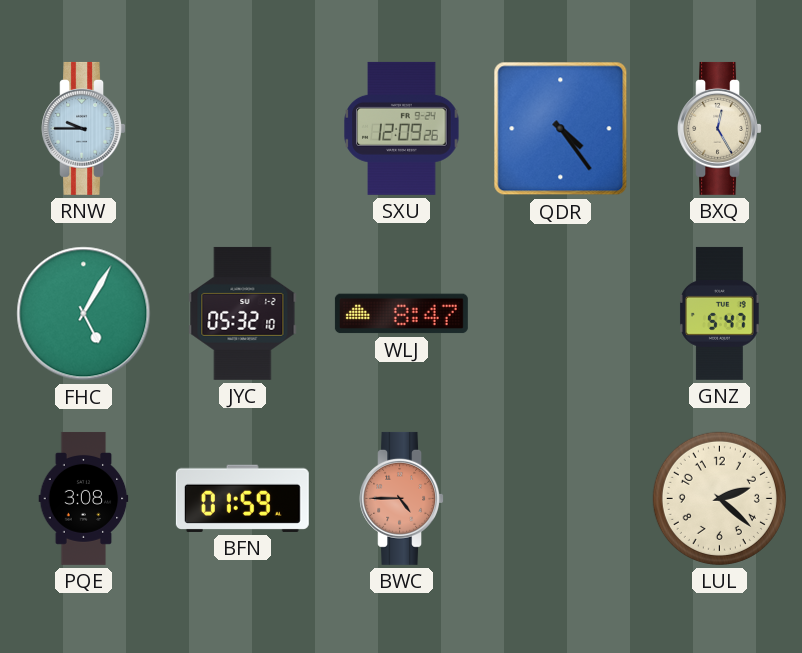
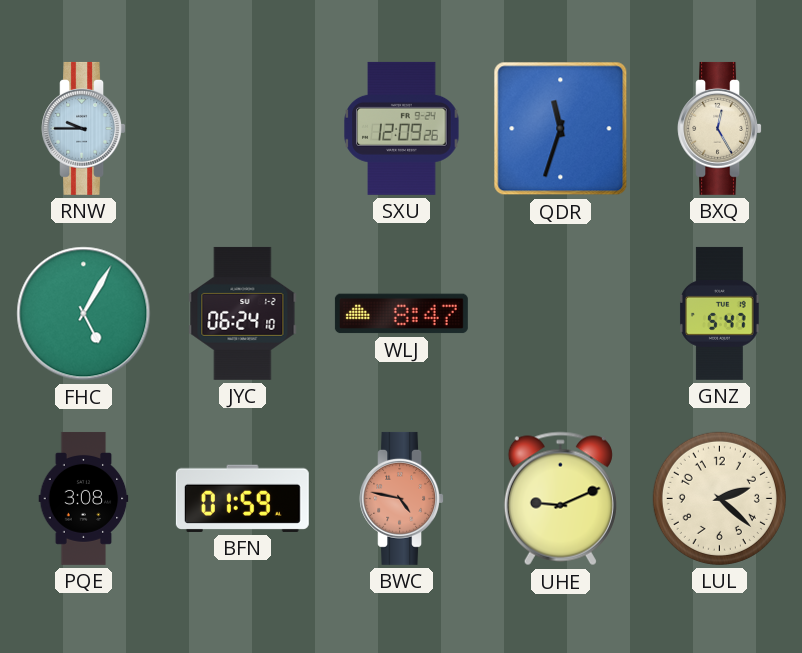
QDR: 4:24 -> 11:33 (561, 129)
JYC: 05:32 -> 06:24 (243, 313)
BWC: 4:45 -> 4:47 (401, 498)
UHE: none -> 9:11 (560, 499)
